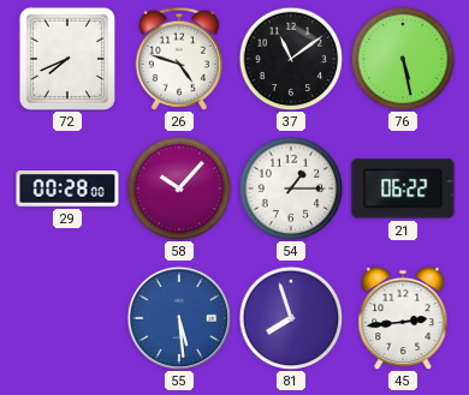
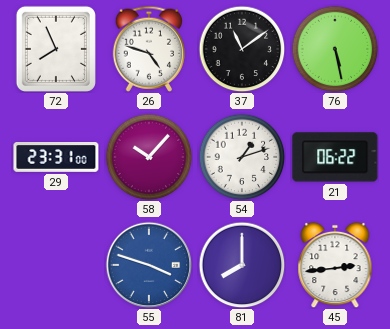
72: 7:41 -> 7:56 (56, 49)
29: 00:28 -> 23:31 (56, 158)
54: 1:15 -> 1:12 (242, 157)
55: 5:29 -> 3:48 (149, 265)
81: 7:57 -> 8:00 (242, 265)
